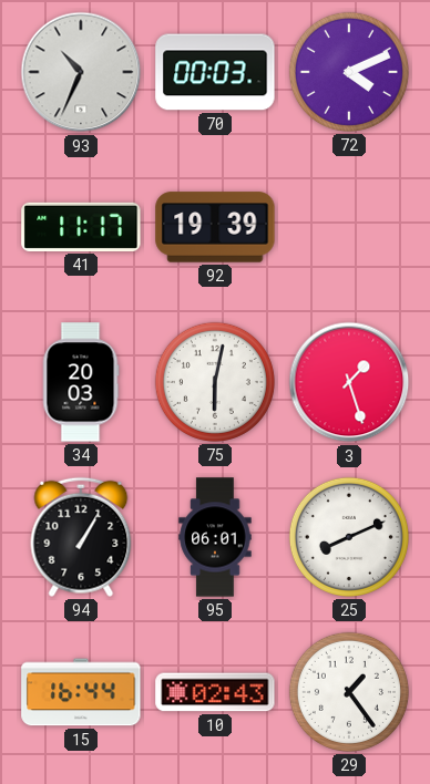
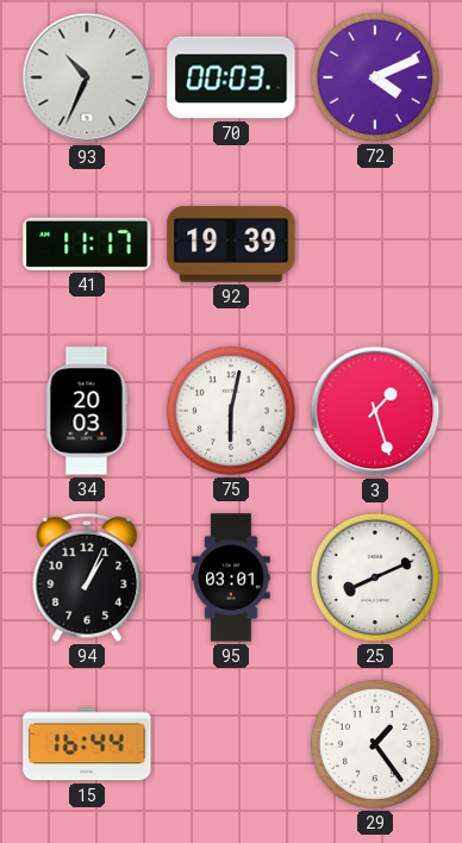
94: 1:05 -> 1:04 (87, 577)
95: 06:01 -> 03:01 (231, 577)
10: 02:43 -> none (215, 692)
